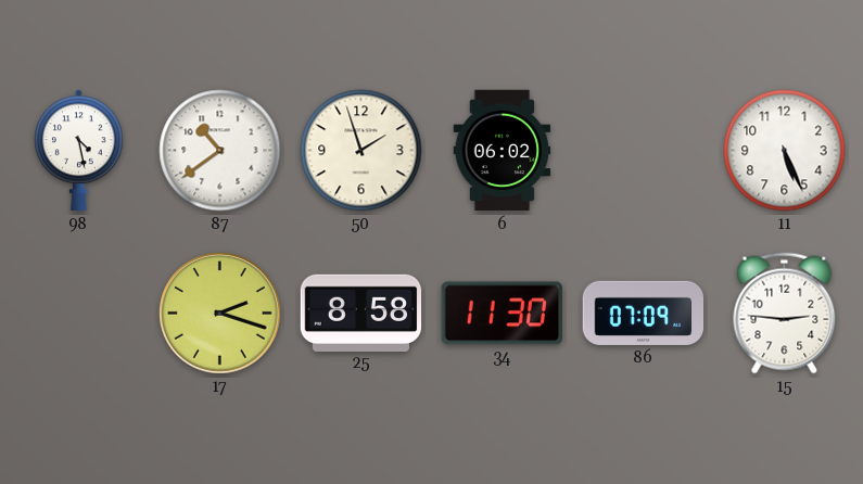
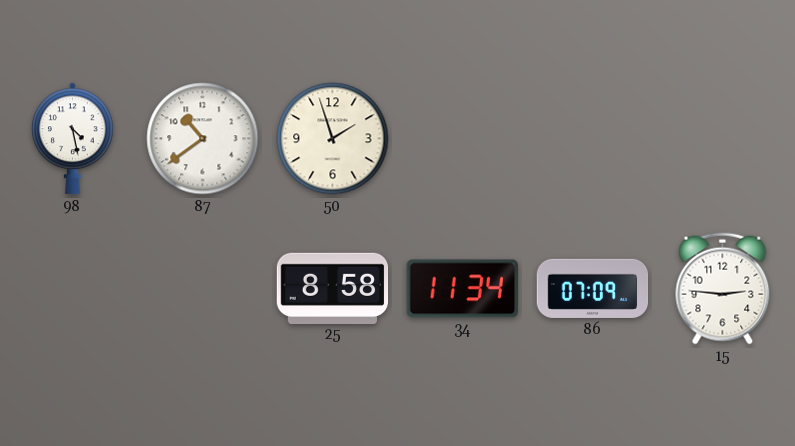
6: 06:02 -> none (503, 151)
11: 5:26 -> none (785, 151)
17: 2:18 -> none (220, 314)
34: 11:30 -> 11:34 (462, 289)
